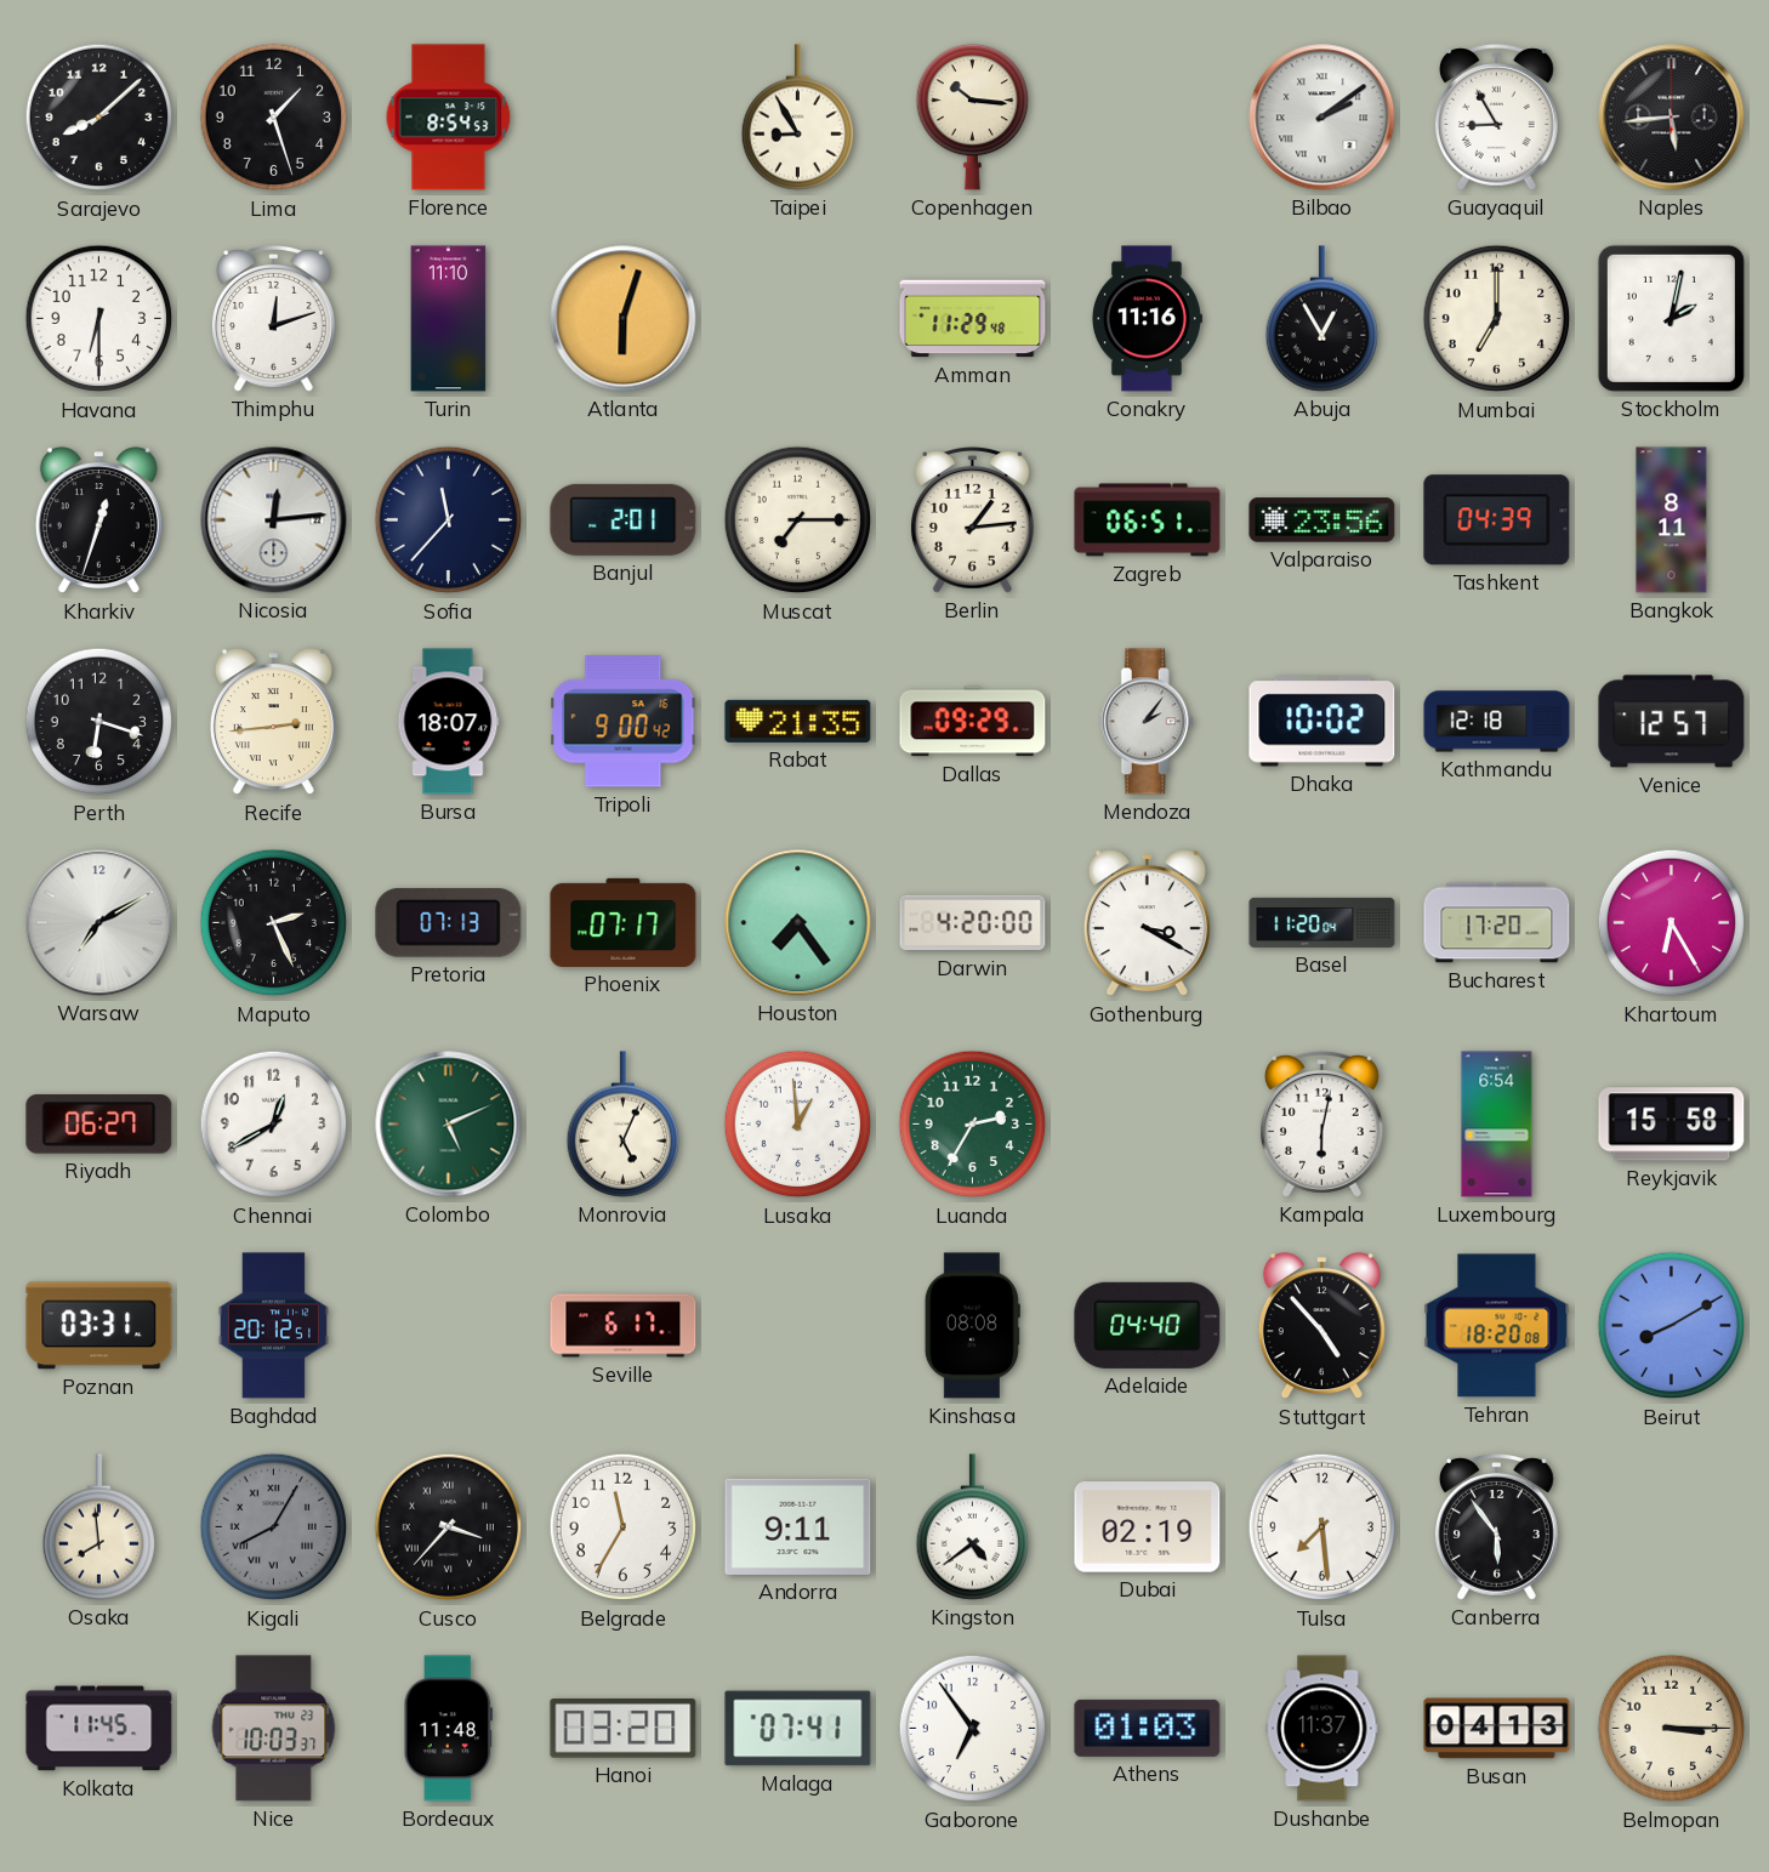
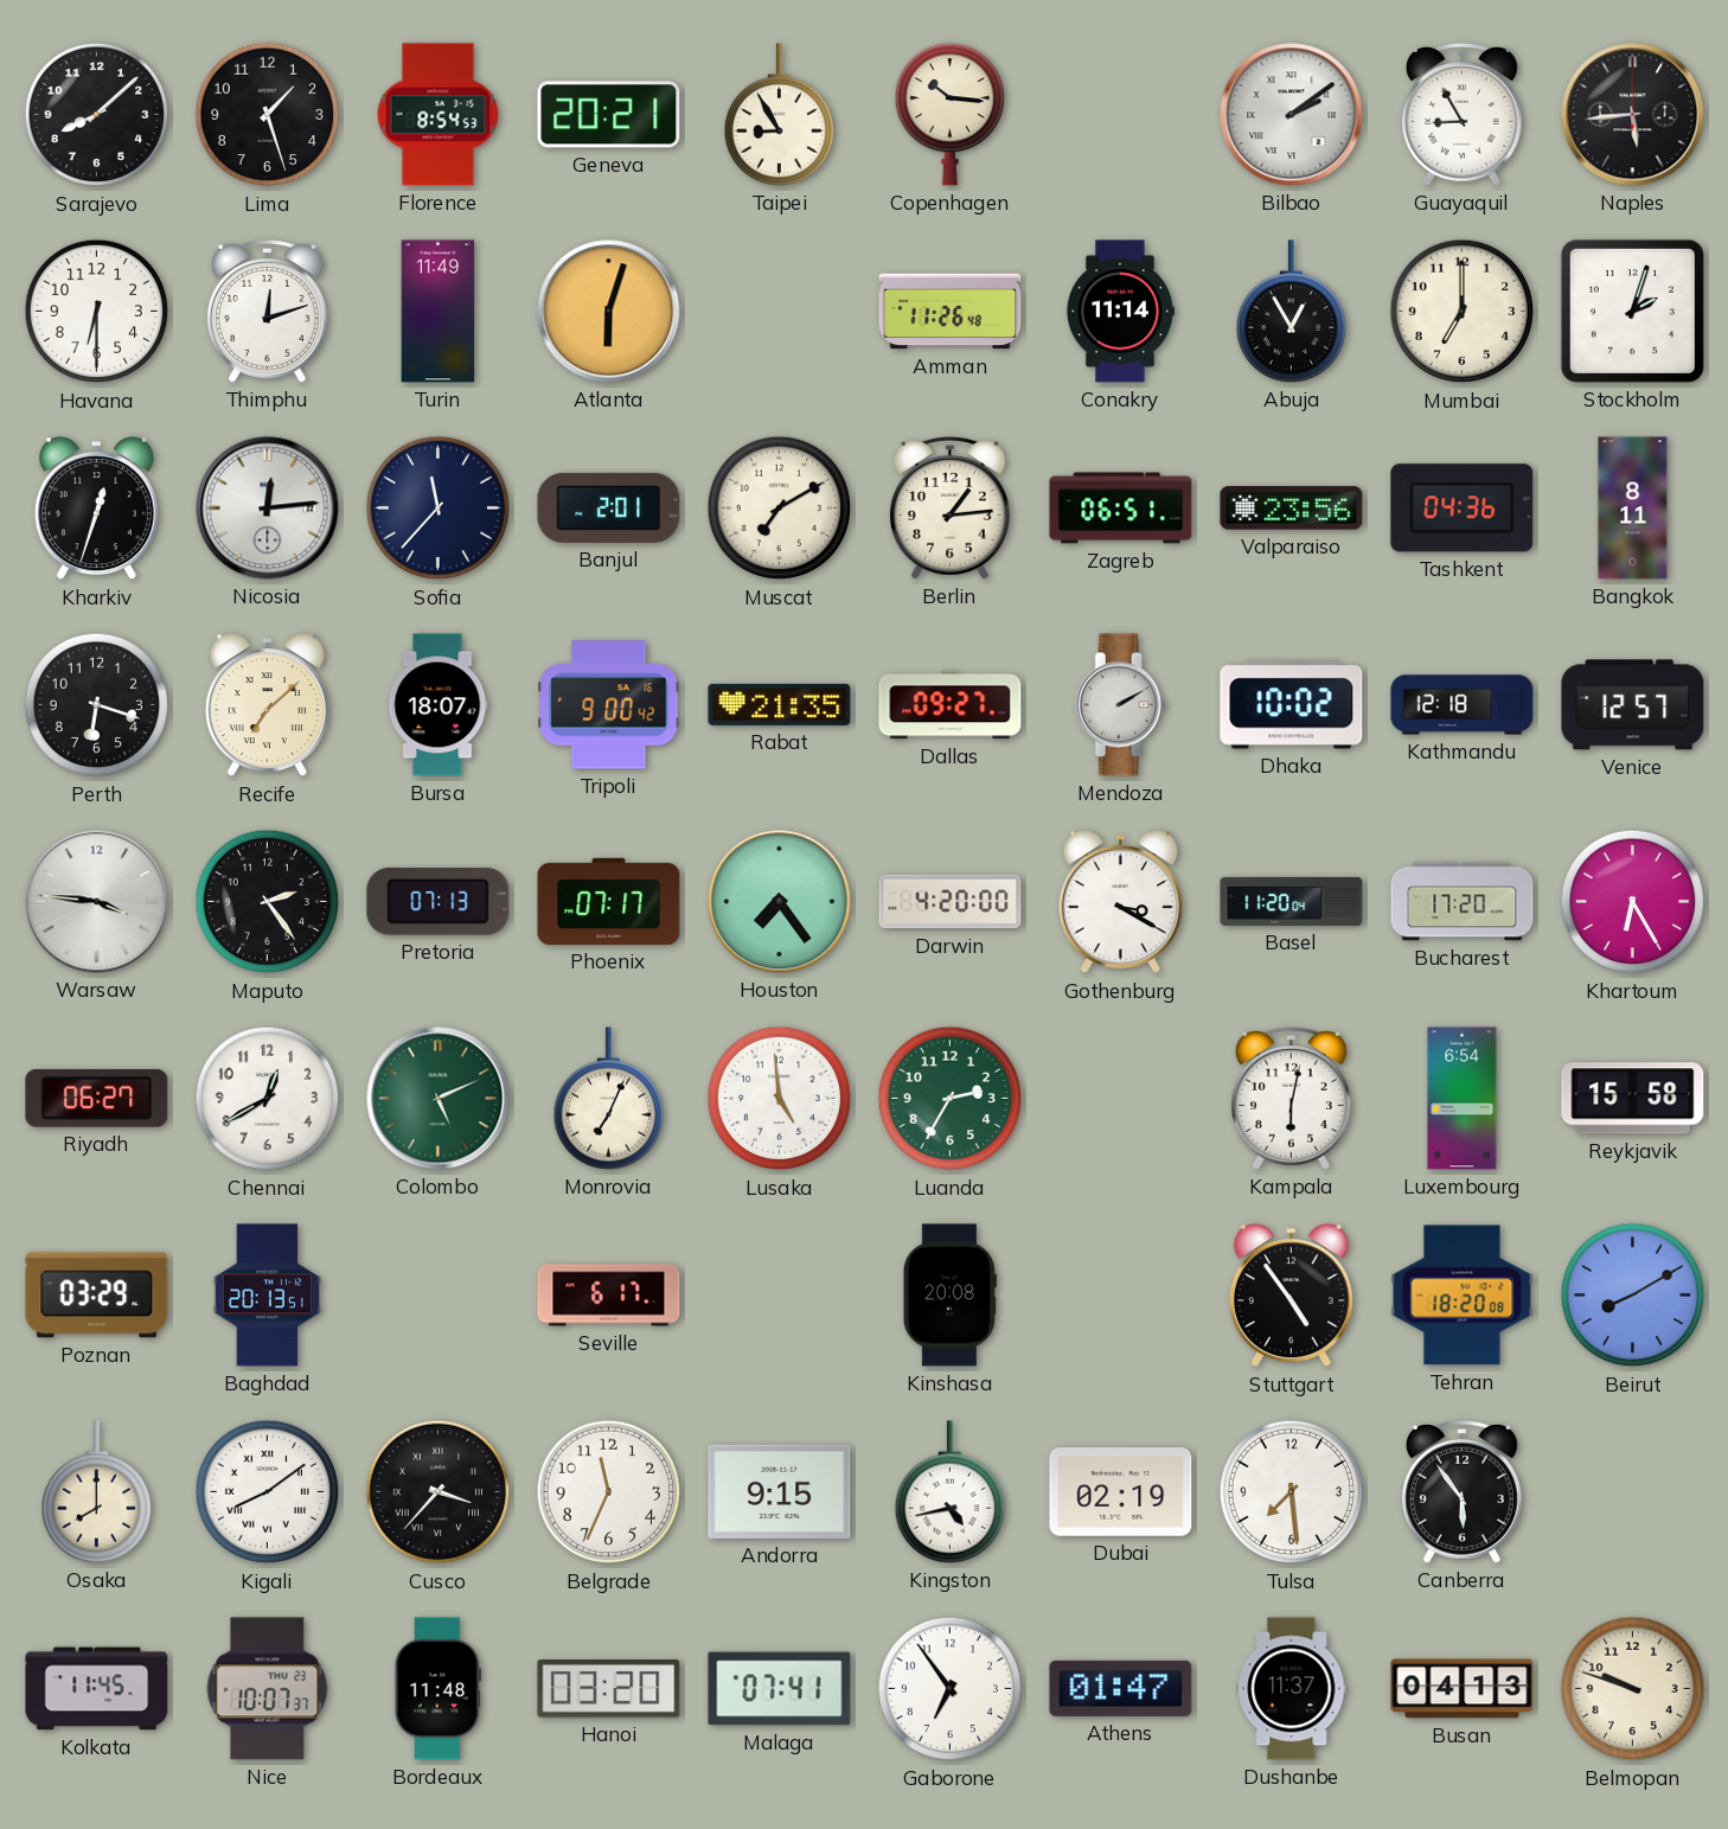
Geneva: none -> 20:21 (609, 115)
Turin: 11:10 -> 11:49 (439, 312)
Amman: 11:29 -> 11:26 (951, 312)
Conakry: 11:16 -> 11:14 (1120, 312)
Stockholm: 2:02 -> 2:03 (1632, 311)
Muscat: 7:15 -> 7:10 (780, 509)
Tashkent: 04:39 -> 04:36 (1463, 509)
Recife: 2:44 -> 7:08 (267, 705)
Dallas: 09:29 -> 09:27 (951, 705)
Mendoza: 2:06 -> 2:10 (1120, 705)
Warsaw: 7:10 -> 3:46 (97, 902)
Maputo: 2:26 -> 2:24 (268, 902)
Monrovia: 5:04 -> 7:04 (608, 1099)
Lusaka: 12:59 -> 4:59 (780, 1099)
Poznan: 03:31 -> 03:29 (97, 1296)
Baghdad: 20:12 -> 20:13 (267, 1296)
Kinshasa: 08:08 -> 20:08 (949, 1296)
Adelaide: 04:40 -> none (1148, 1325)
Stuttgart: 4:53 -> 4:54 (1291, 1296)
Osaka: 7:59 -> 8:00 (96, 1492)
Kigali: 8:05 -> 8:09 (268, 1492)
Kigali dial: grey -> white (268, 1492)
Belgrade: 11:35 -> 11:34 (609, 1492)
Andorra: 9:11 -> 9:15 (780, 1491)
Kingston: 4:39 -> 4:43 (949, 1492)
Nice: 10:03 -> 10:07 (268, 1689)
Athens: 01:03 -> 01:47 (1121, 1688)
Belmopan: 3:15 -> 9:48 (1633, 1689)
